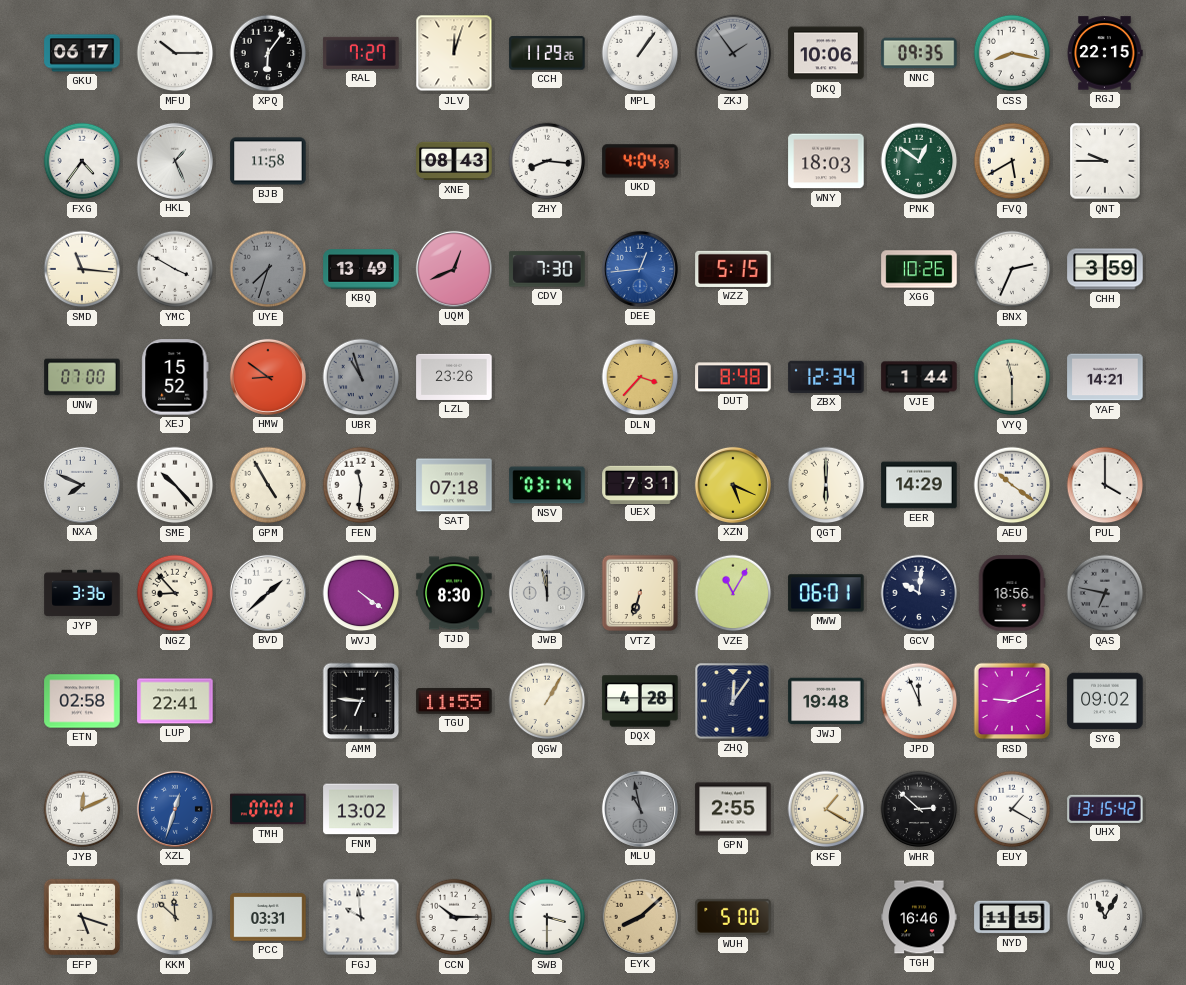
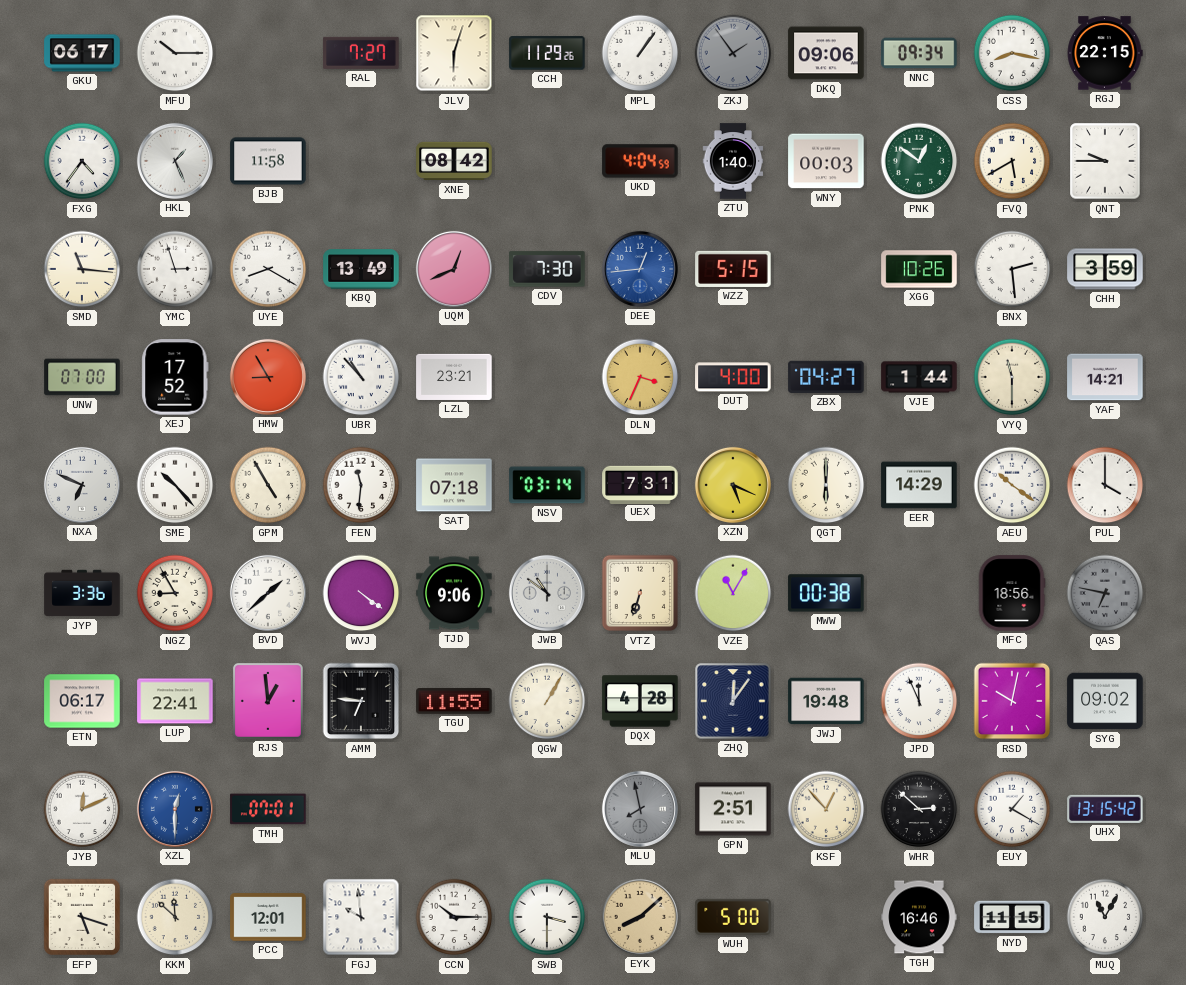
XPQ: 6:06 -> none (268, 53)
JLV: 12:03 -> 6:03 (454, 53)
DKQ: 10:06 -> 09:06 (826, 53)
NNC: 09:35 -> 09:34 (919, 53)
XNE: 08:43 -> 08:42 (454, 161)
ZHY: 8:16 -> none (547, 161)
ZTU: none -> 1:40 (733, 161)
WNY: 18:03 -> 00:03 (826, 161)
YMC: 3:50 -> 2:57 (175, 269)
UYE: 7:33 -> 8:20 (268, 269)
UYE dial: grey -> white (268, 269)
BNX: 2:34 -> 2:29 (1012, 269)
XEJ: 15:52 -> 17:52 (175, 377)
HMW: 8:51 -> 8:55 (268, 377)
UBR: 10:57 -> 10:53 (361, 377)
UBR dial: grey -> white (361, 377)
LZL: 23:26 -> 23:21 (454, 377)
DLN: 3:37 -> 3:34 (640, 377)
DUT: 8:48 -> 4:00 (733, 377)
ZBX: 12:34 -> 04:27 (826, 377)
NXA: 7:49 -> 6:49 (82, 485)
NGZ: 8:53 -> 8:55 (175, 593)
TJD: 8:30 -> 9:06 (454, 593)
JWB: 11:58 -> 10:51 (547, 593)
MWW: 06:01 -> 00:38 (826, 593)
GCV: 10:01 -> none (919, 593)
ETN: 02:58 -> 06:17 (82, 701)
RJS: none -> 12:59 (268, 701)
RSD: 9:11 -> 10:02 (1012, 701)
XZL: 12:33 -> 12:30 (175, 809)
FNM: 13:02 -> none (361, 809)
MLU: 10:58 -> 7:58 (640, 809)
GPN: 2:55 -> 2:51 (733, 809)
KSF: 1:20 -> 12:53 (826, 809)
PCC: 03:31 -> 12:01 (268, 917)
